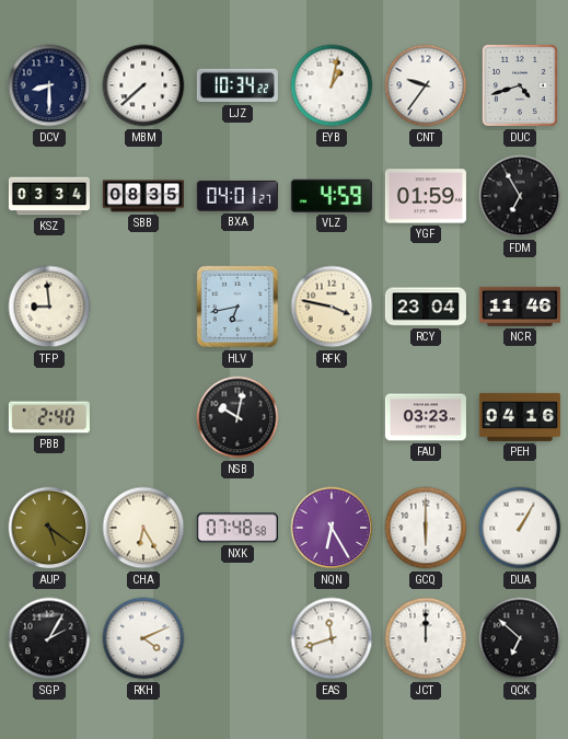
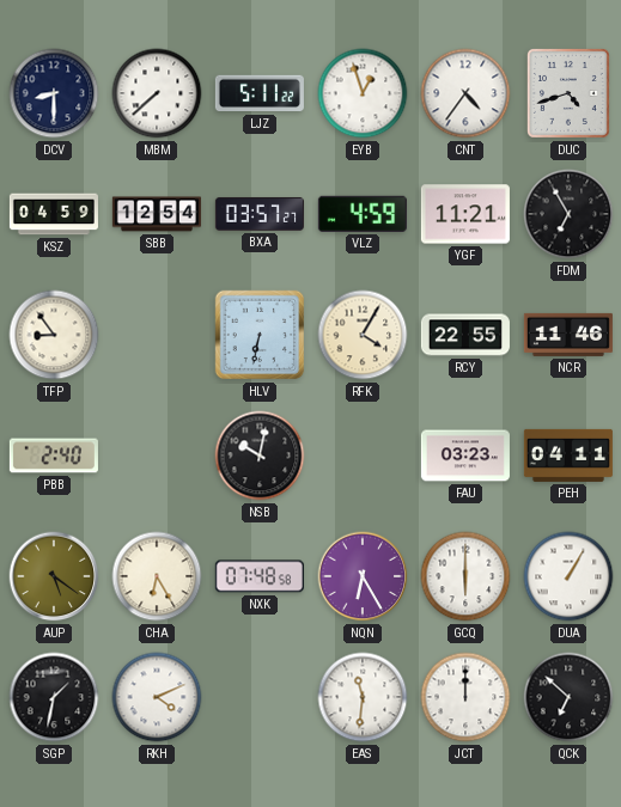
LJZ: 10:34 -> 5:11 (260, 93)
EYB: 1:02 -> 12:57 (363, 93)
CNT: 9:36 -> 4:36 (465, 93)
KSZ: 03:34 -> 04:59 (54, 214)
SBB: 08:35 -> 12:54 (157, 214)
BXA: 04:01 -> 03:57 (260, 214)
YGF: 01:59 -> 11:21 (465, 214)
TFP: 8:59 -> 8:54 (54, 335)
HLV: 6:43 -> 6:32 (260, 335)
RFK: 3:47 -> 4:05 (363, 335)
RCY: 23:04 -> 22:55 (465, 335)
PEH: 04:16 -> 04:11 (568, 456)
SGP: 2:05 -> 1:32 (54, 697)
EAS: 11:42 -> 11:31 (363, 697)
